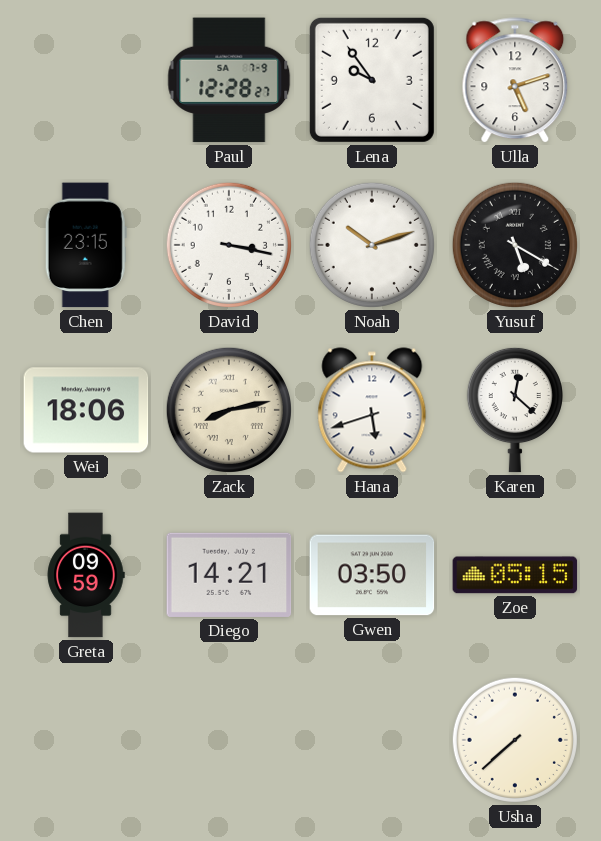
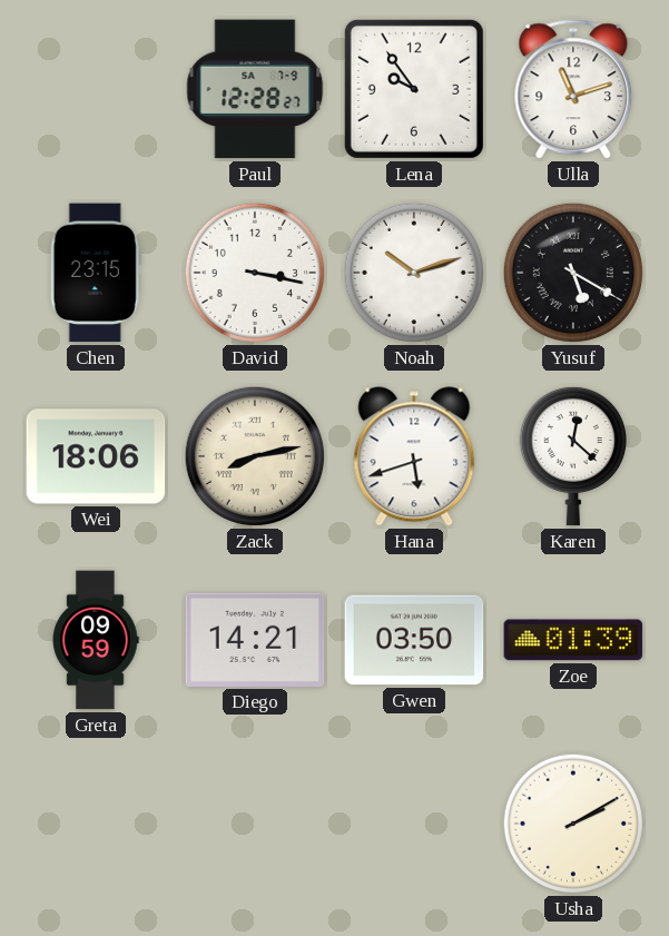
Ulla: 5:12 -> 11:12 (573, 90)
Zoe: 05:15 -> 01:39 (573, 640)
Usha: 7:38 -> 2:10 (573, 824)
